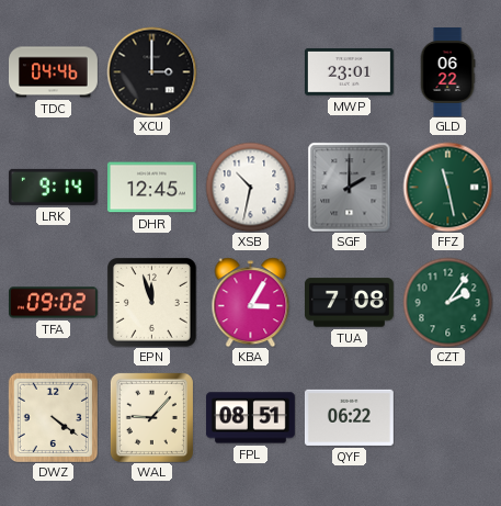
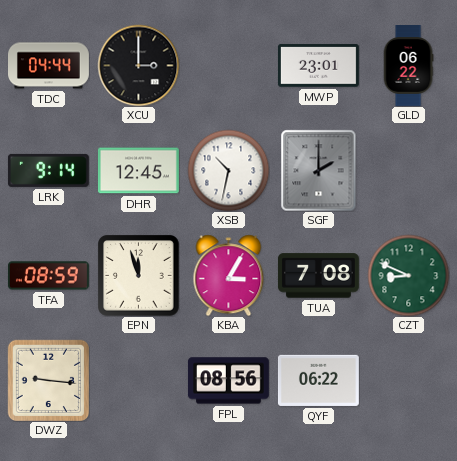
TDC: 04:46 -> 04:44 (49, 66)
FFZ: 11:28 -> none (447, 187)
TFA: 09:02 -> 08:59 (48, 276)
CZT: 2:06 -> 8:49 (408, 275)
DWZ: 4:21 -> 9:16 (48, 380)
WAL: 9:07 -> none (151, 417)
FPL: 08:51 -> 08:56 (228, 381)
